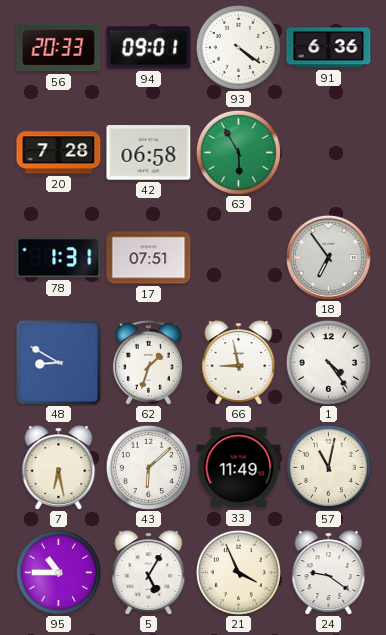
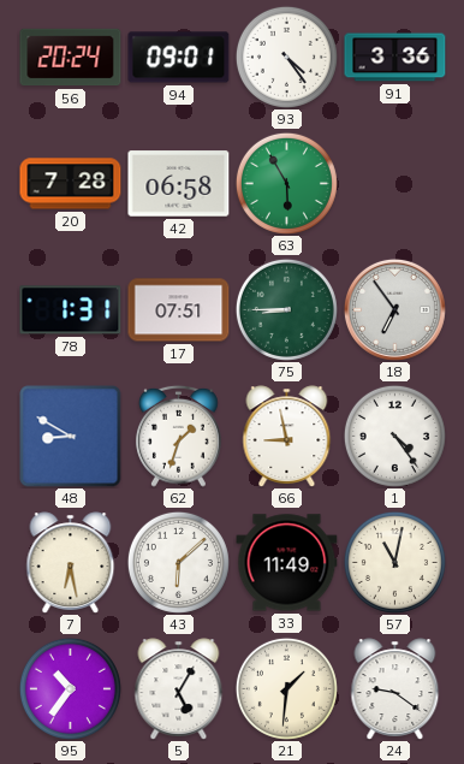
56: 20:33 -> 20:24 (71, 58)
93: 4:21 -> 4:24 (286, 57)
91: 6:36 -> 3:36 (395, 58)
75: none -> 8:45 (286, 309)
95: 10:45 -> 10:36 (70, 688)
21: 3:56 -> 1:31 (286, 688)
